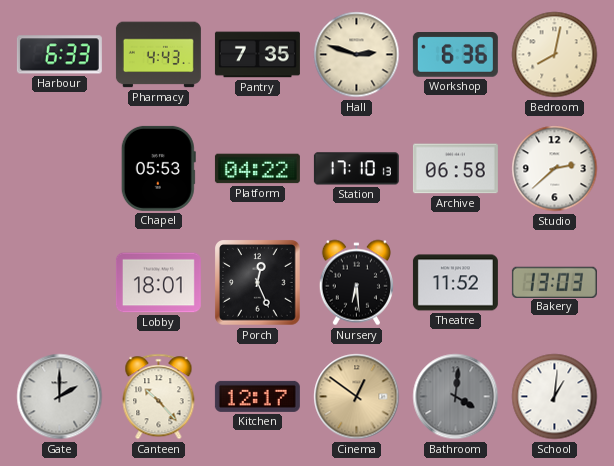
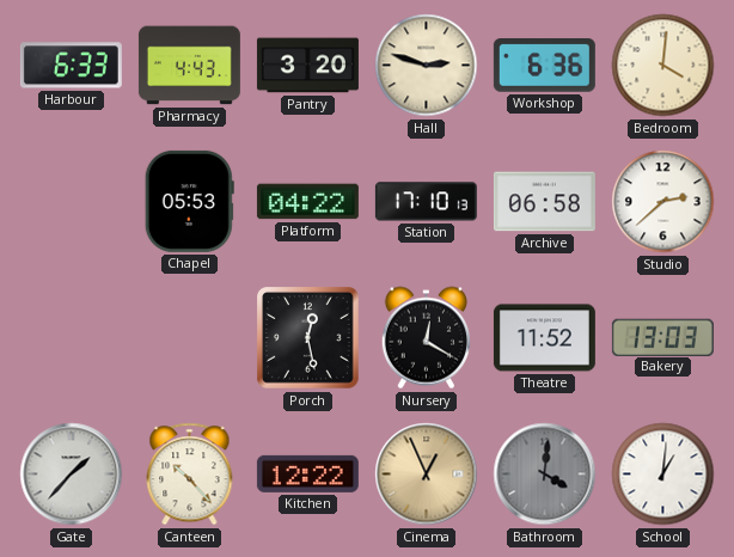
Pantry: 7:35 -> 3:20 (307, 66)
Bedroom: 8:02 -> 4:01 (663, 66)
Lobby: 18:01 -> none (158, 283)
Porch: 12:26 -> 12:28 (308, 338)
Nursery: 6:29 -> 12:20 (426, 338)
Gate: 2:00 -> 1:37 (72, 475)
Kitchen: 12:17 -> 12:22 (307, 473)
Cinema: 12:51 -> 12:56 (427, 475)
